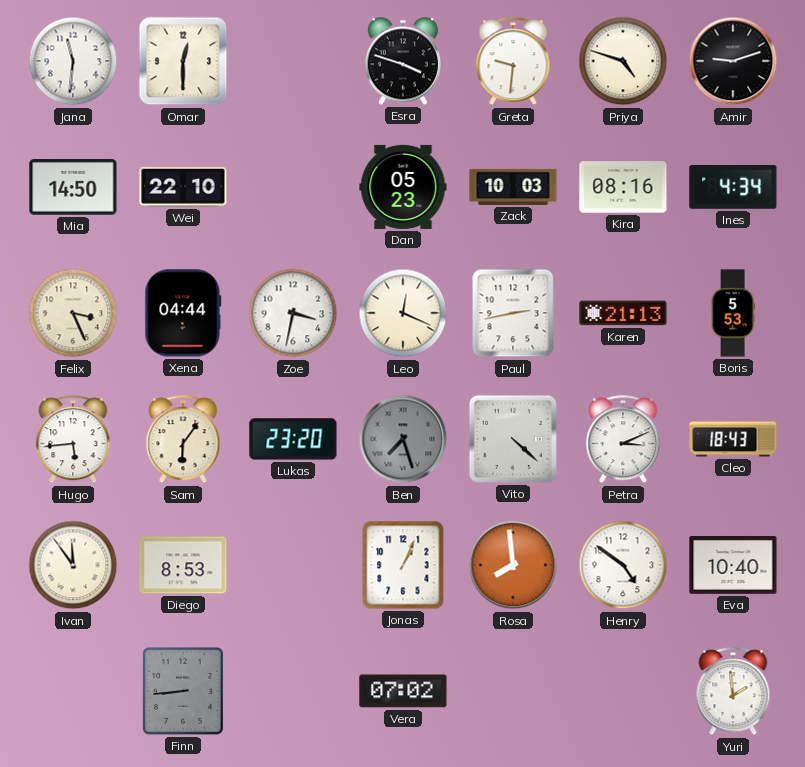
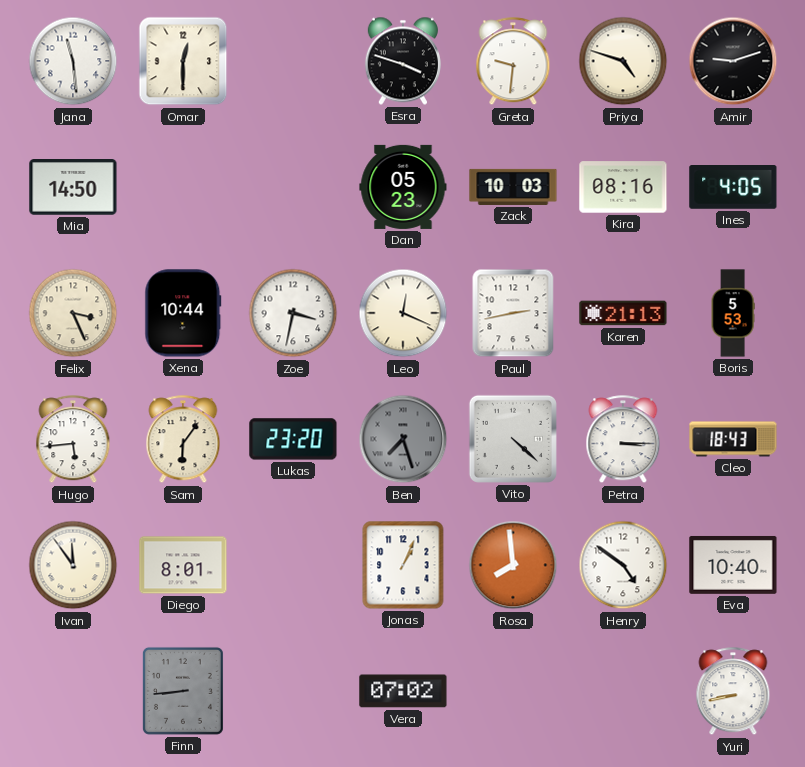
Jana: 11:31 -> 11:29 (73, 61)
Wei: 22:10 -> none (183, 187)
Ines: 4:34 -> 4:05 (733, 188)
Xena: 04:44 -> 10:44 (183, 313)
Petra: 3:11 -> 3:15 (623, 440)
Diego: 8:53 -> 8:01 (183, 565)
Yuri: 1:59 -> 8:43 (733, 692)
